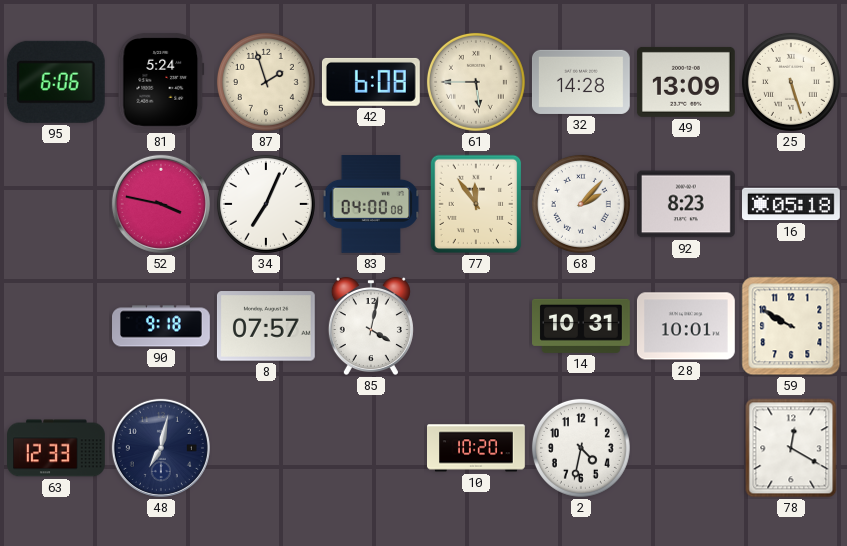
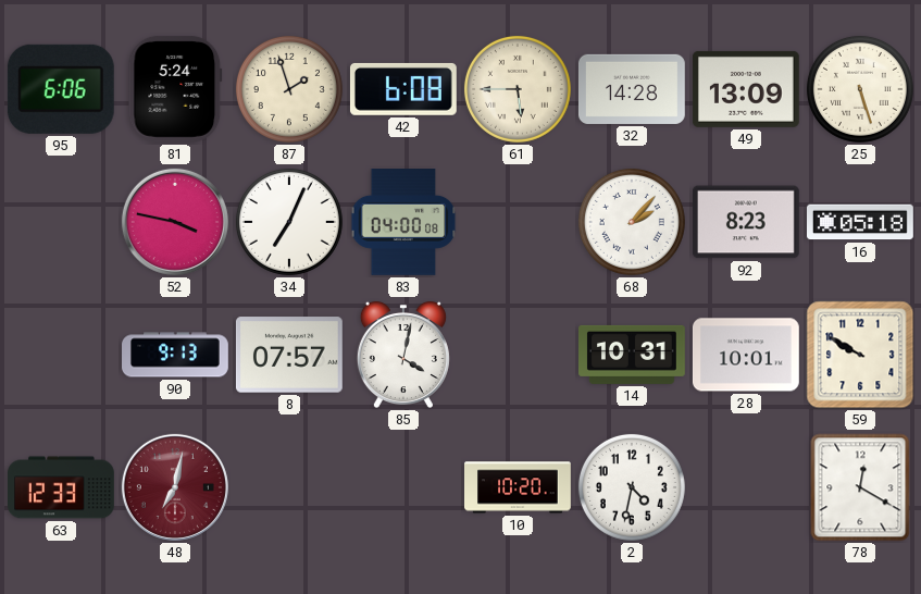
77: 11:54 -> none (476, 204)
90: 9:18 -> 9:13 (176, 355)
48 dial: navy -> burgundy (175, 487)
